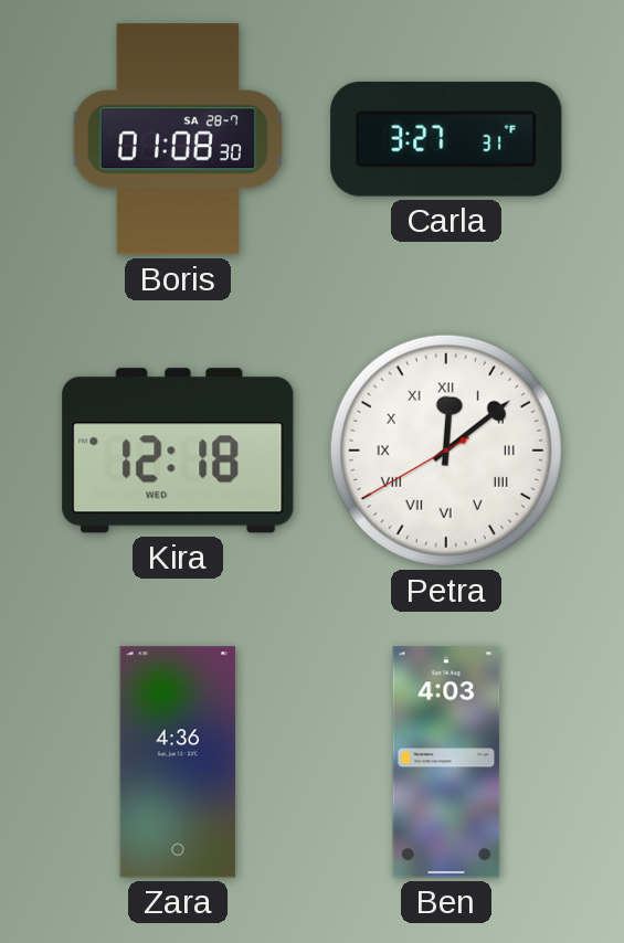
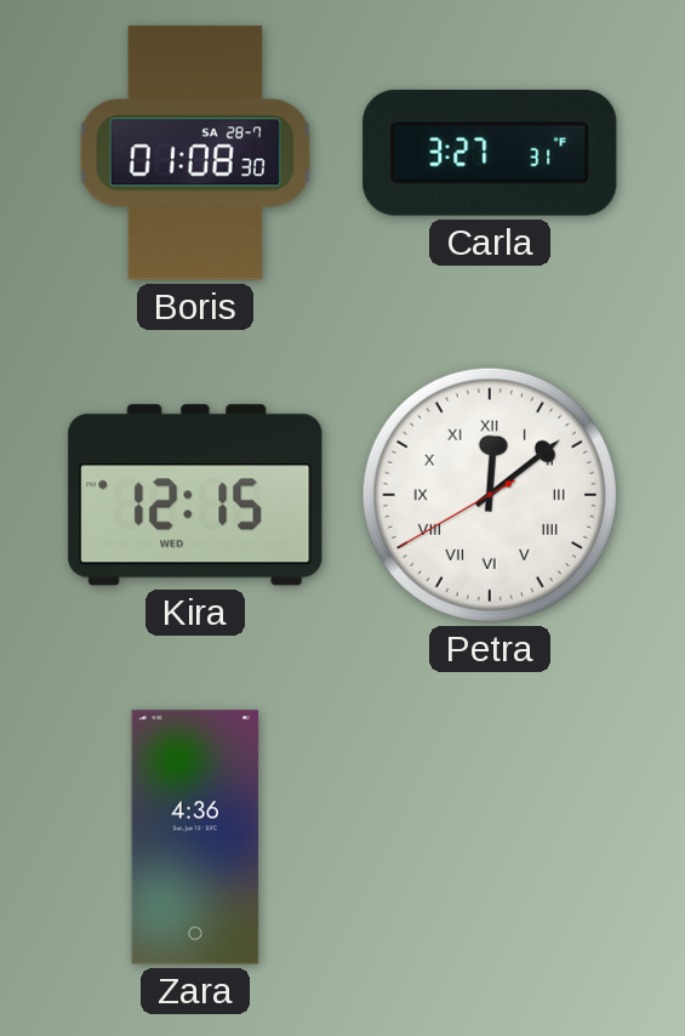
Kira: 12:18 -> 12:15 (195, 495)
Ben: 4:03 -> none (446, 762)
